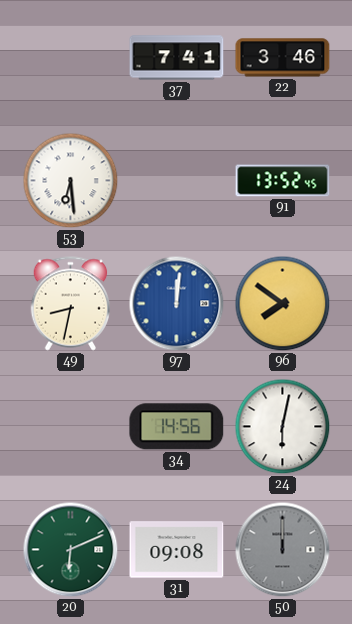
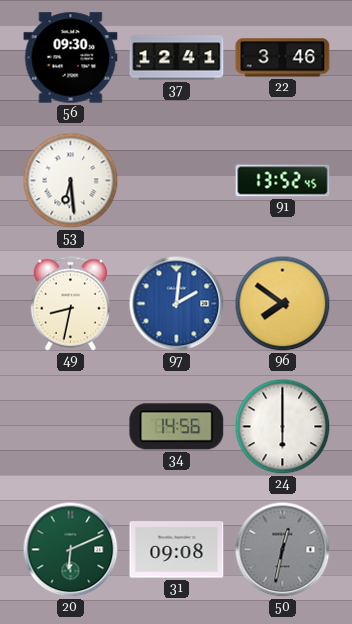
56: none -> 09:30 (71, 58)
37: 7:41 -> 12:41 (177, 58)
97: 12:01 -> 2:01 (177, 304)
24: 6:02 -> 6:00 (283, 427)
50: 12:00 -> 12:32 (283, 550)
